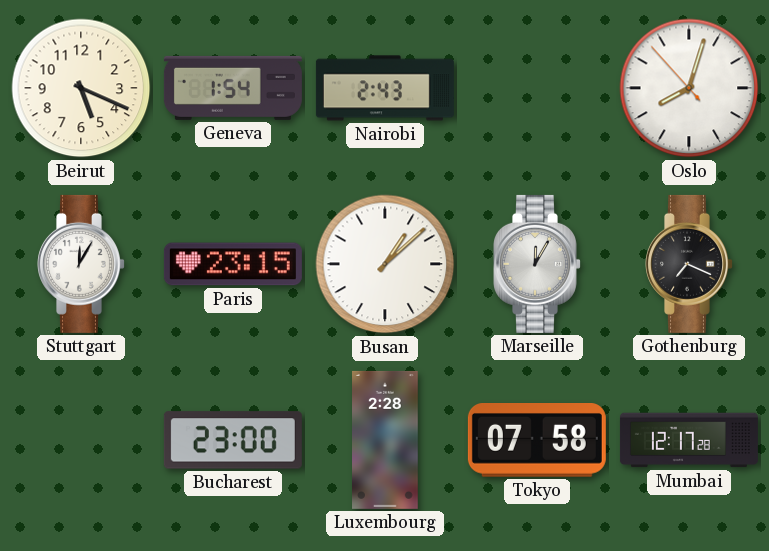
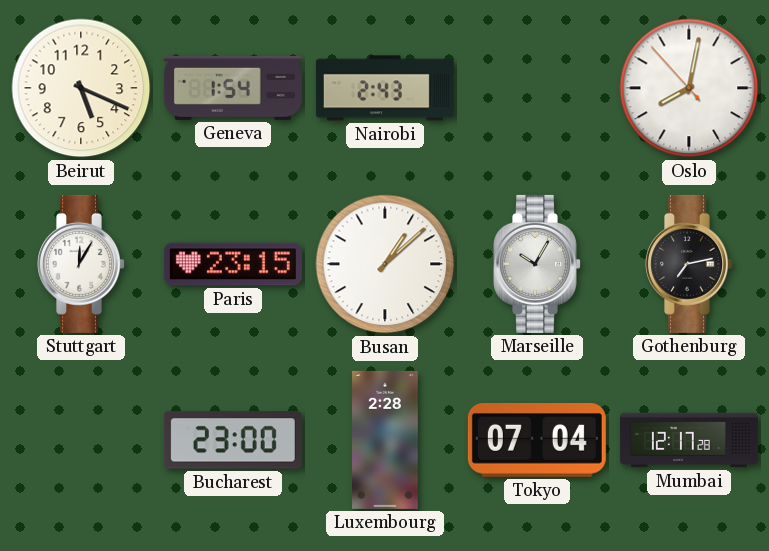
Oslo: 8:02 -> 8:01 (689, 88)
Marseille: 12:05 -> 10:05 (538, 264)
Gothenburg: 7:19 -> 7:13 (690, 264)
Tokyo: 07:58 -> 07:04 (537, 441)
